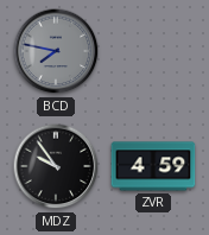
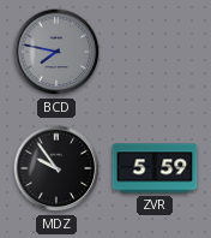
ZVR: 4:59 -> 5:59 (155, 168)
